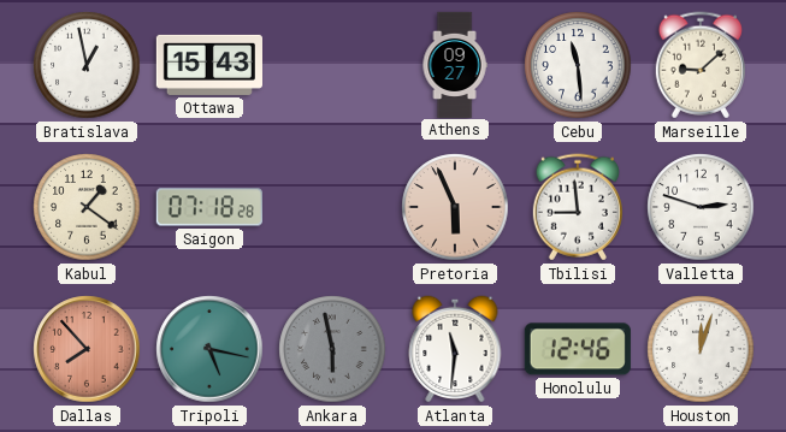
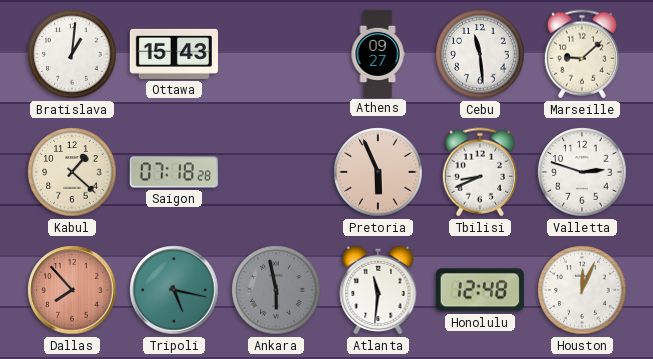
Bratislava: 12:58 -> 1:01 (72, 54)
Kabul: 1:21 -> 1:22 (72, 172)
Tbilisi: 8:59 -> 8:41 (480, 172)
Honolulu: 12:46 -> 12:48 (480, 290)
Houston: 12:03 -> 12:04 (582, 290)
